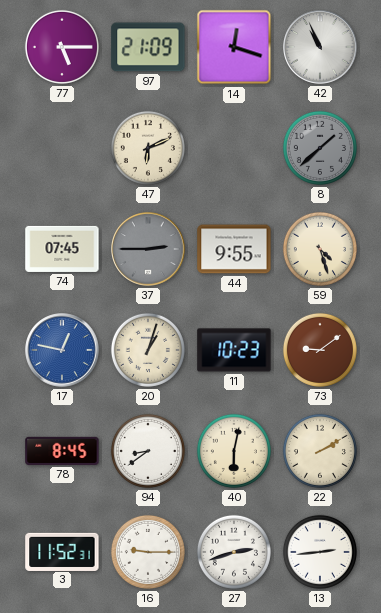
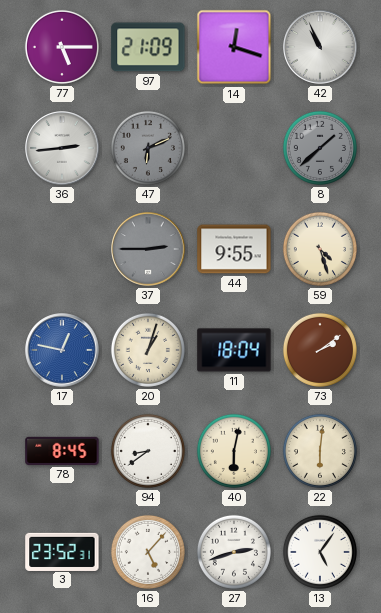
36: none -> 2:44 (62, 148)
47 dial: cream -> grey (148, 148)
74: 07:45 -> none (62, 249)
11: 10:23 -> 18:04 (234, 350)
73: 9:09 -> 2:09 (320, 350)
22: 2:10 -> 6:01 (320, 451)
3: 11:52 -> 23:52 (62, 551)
16: 9:15 -> 5:07 (148, 552)
13: 2:44 -> 5:06 (320, 552)
